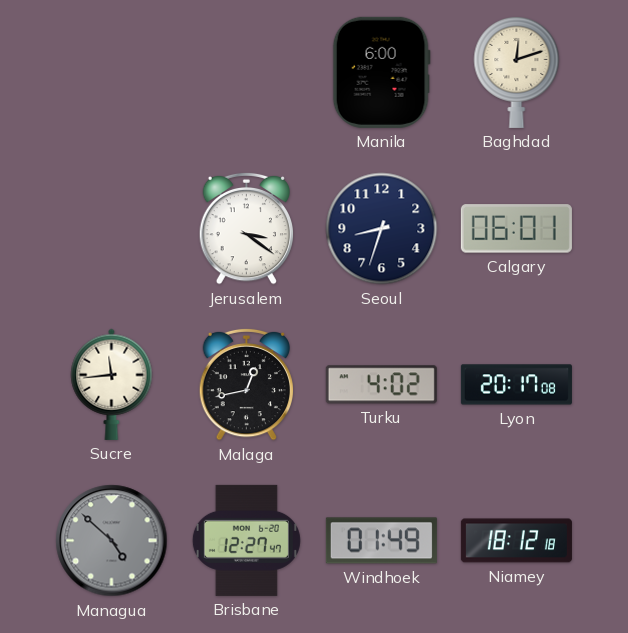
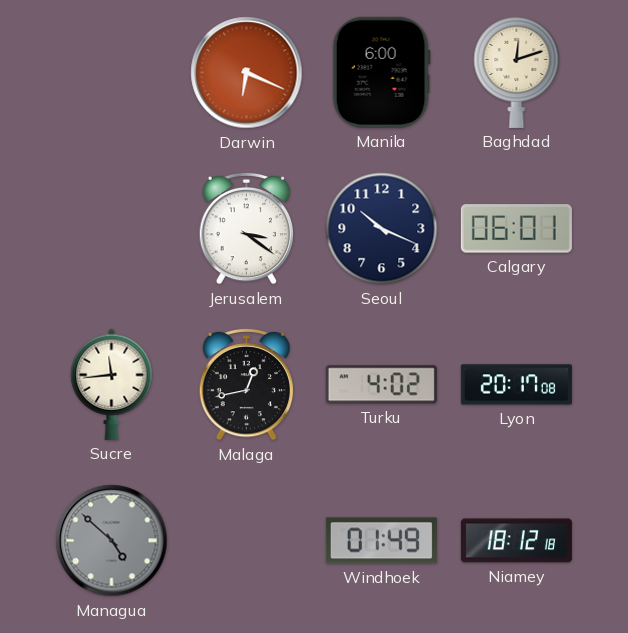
Darwin: none -> 6:19 (247, 73)
Seoul: 8:33 -> 10:19 (382, 229)
Brisbane: 12:27 -> none (246, 540)
